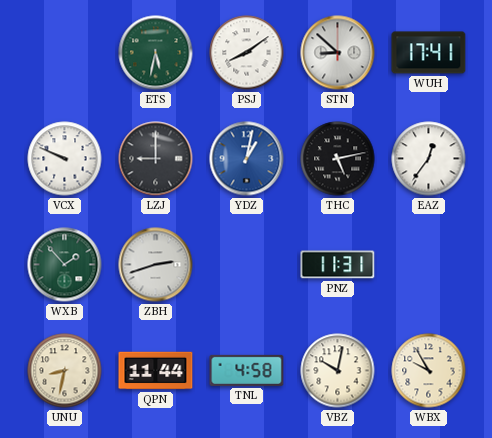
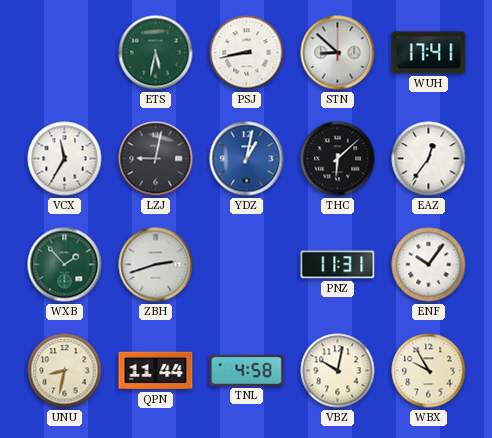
PSJ: 8:09 -> 8:43 (247, 53)
VCX: 9:49 -> 11:35 (65, 159)
LZJ: 9:00 -> 9:02 (156, 159)
THC: 5:13 -> 6:08 (338, 159)
ENF: none -> 10:06 (429, 265)
